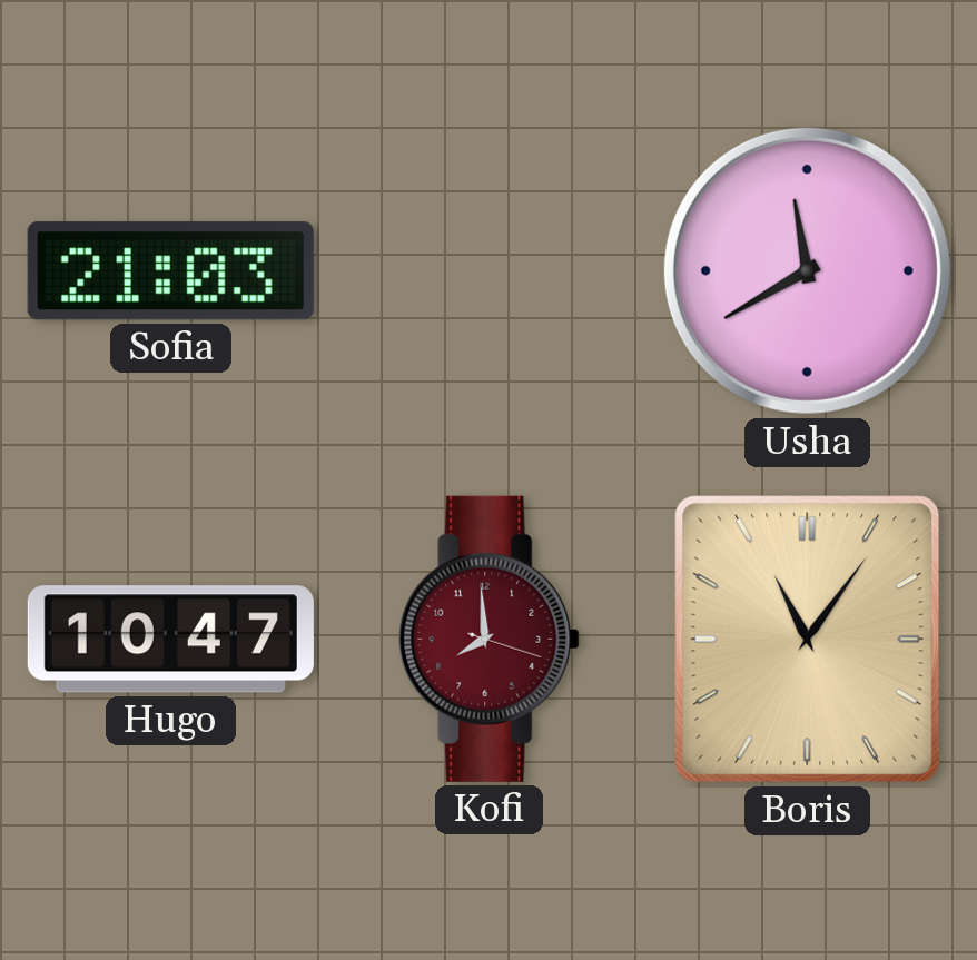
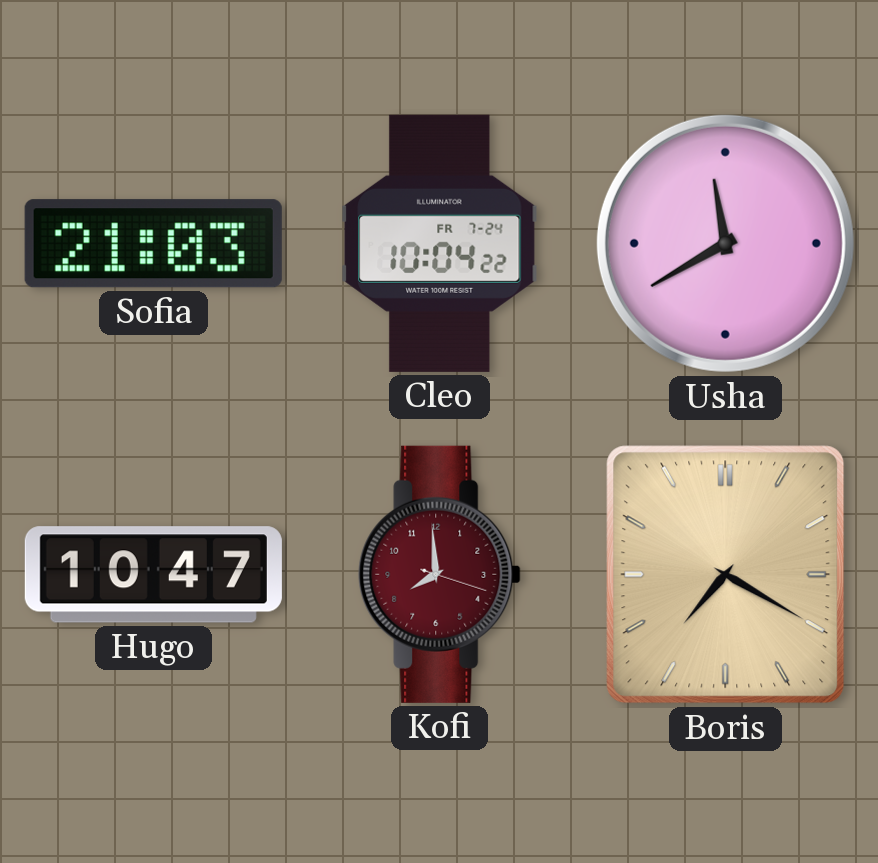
Cleo: none -> 10:04 (440, 243)
Boris: 11:06 -> 7:20 (726, 575)
